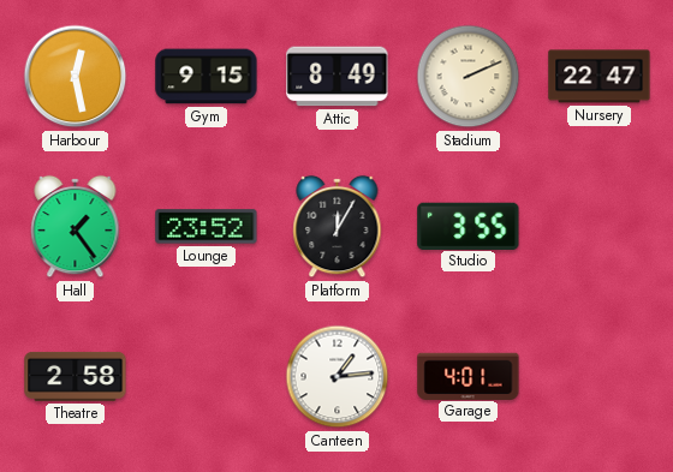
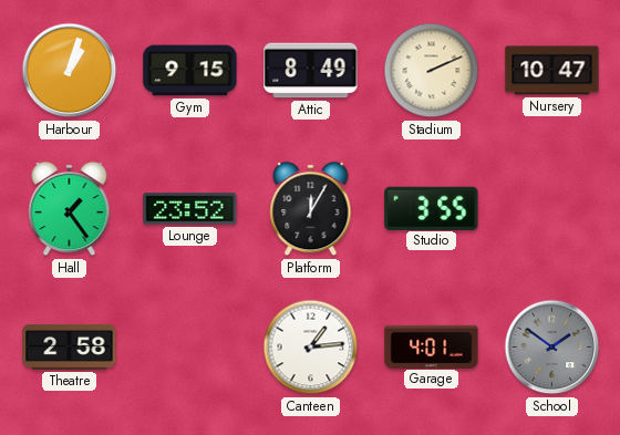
Harbour: 12:28 -> 1:03 (70, 71)
Nursery: 22:47 -> 10:47 (552, 71)
School: none -> 1:51 (552, 348)
